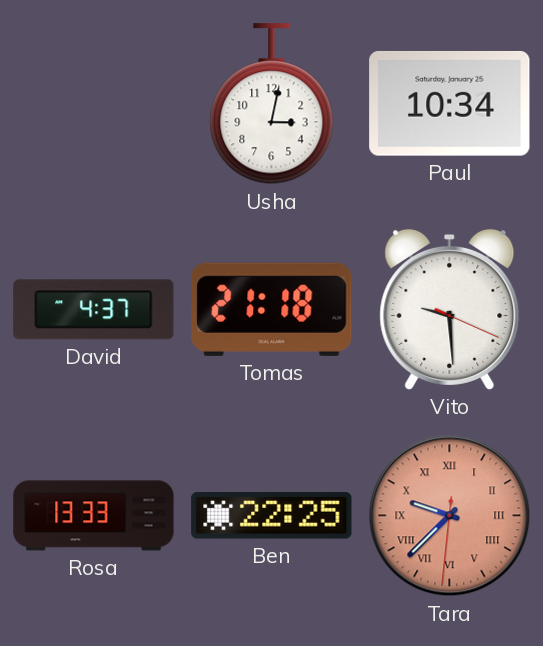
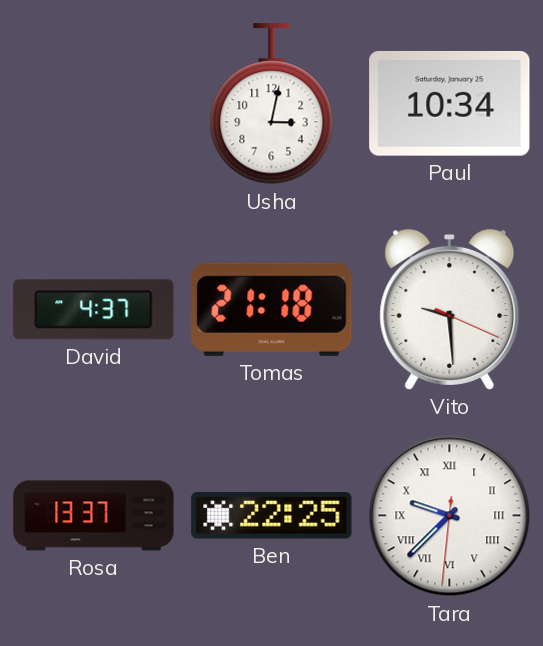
Rosa: 13:33 -> 13:37 (94, 516)
Tara dial: salmon -> white (450, 516)
